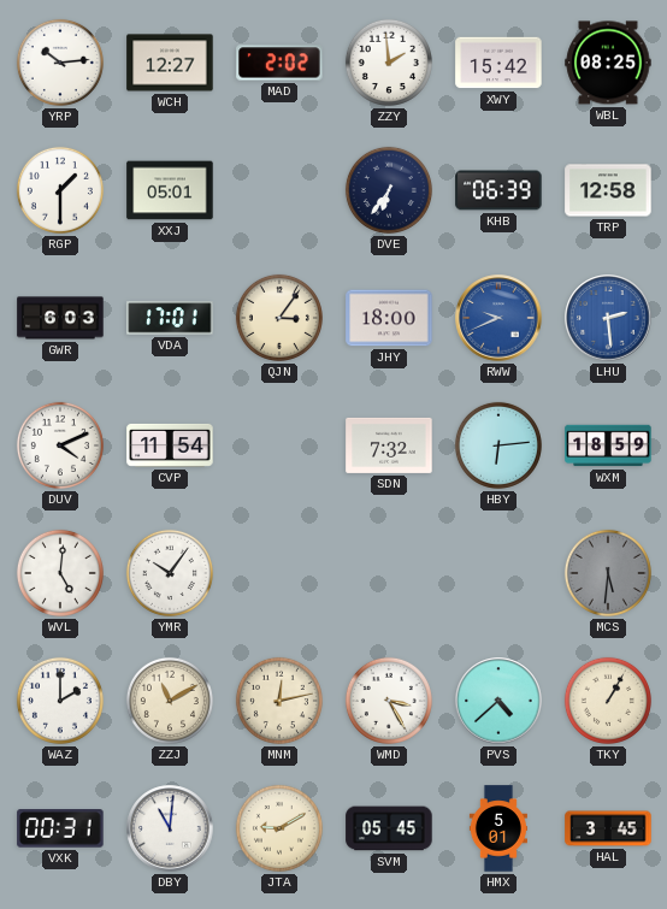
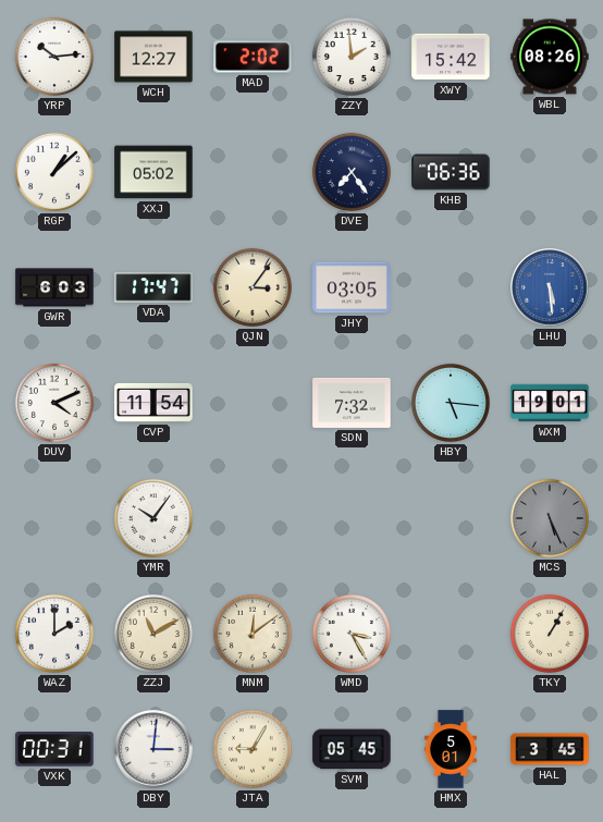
WBL: 08:25 -> 08:26 (550, 57)
RGP: 1:30 -> 1:08 (54, 172)
XXJ: 05:01 -> 05:02 (153, 172)
DVE: 6:36 -> 7:24 (352, 172)
KHB: 06:39 -> 06:36 (451, 172)
TRP: 12:58 -> none (608, 190)
VDA: 17:01 -> 17:47 (153, 287)
JHY: 18:00 -> 03:05 (352, 287)
RWW: 9:41 -> none (498, 318)
LHU: 2:29 -> 5:29 (550, 287)
HBY: 6:14 -> 5:16 (451, 403)
WXM: 18:59 -> 19:01 (550, 403)
WVL: 5:01 -> none (60, 573)
MCS: 5:31 -> 5:26 (550, 518)
MNM: 12:13 -> 12:09 (253, 634)
PVS: 4:38 -> none (498, 701)
DBY: 11:01 -> 3:01 (153, 749)
JTA: 9:10 -> 9:05 (253, 749)
